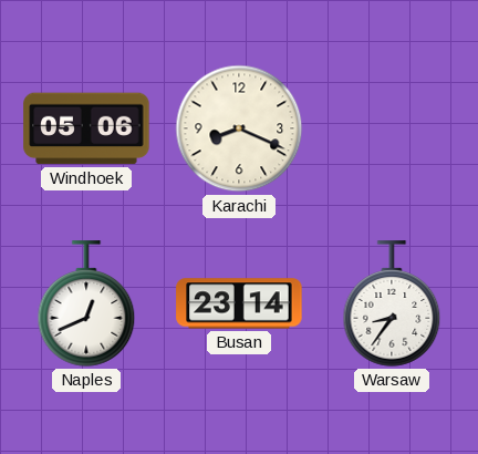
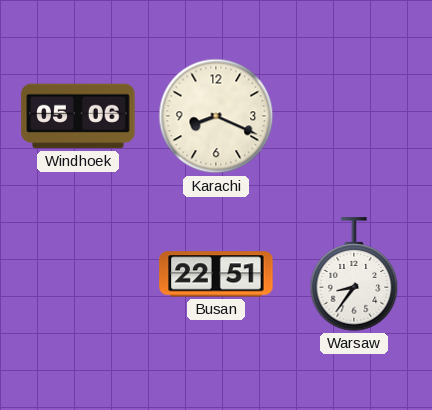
Naples: 12:41 -> none (86, 303)
Busan: 23:14 -> 22:51 (216, 274)
